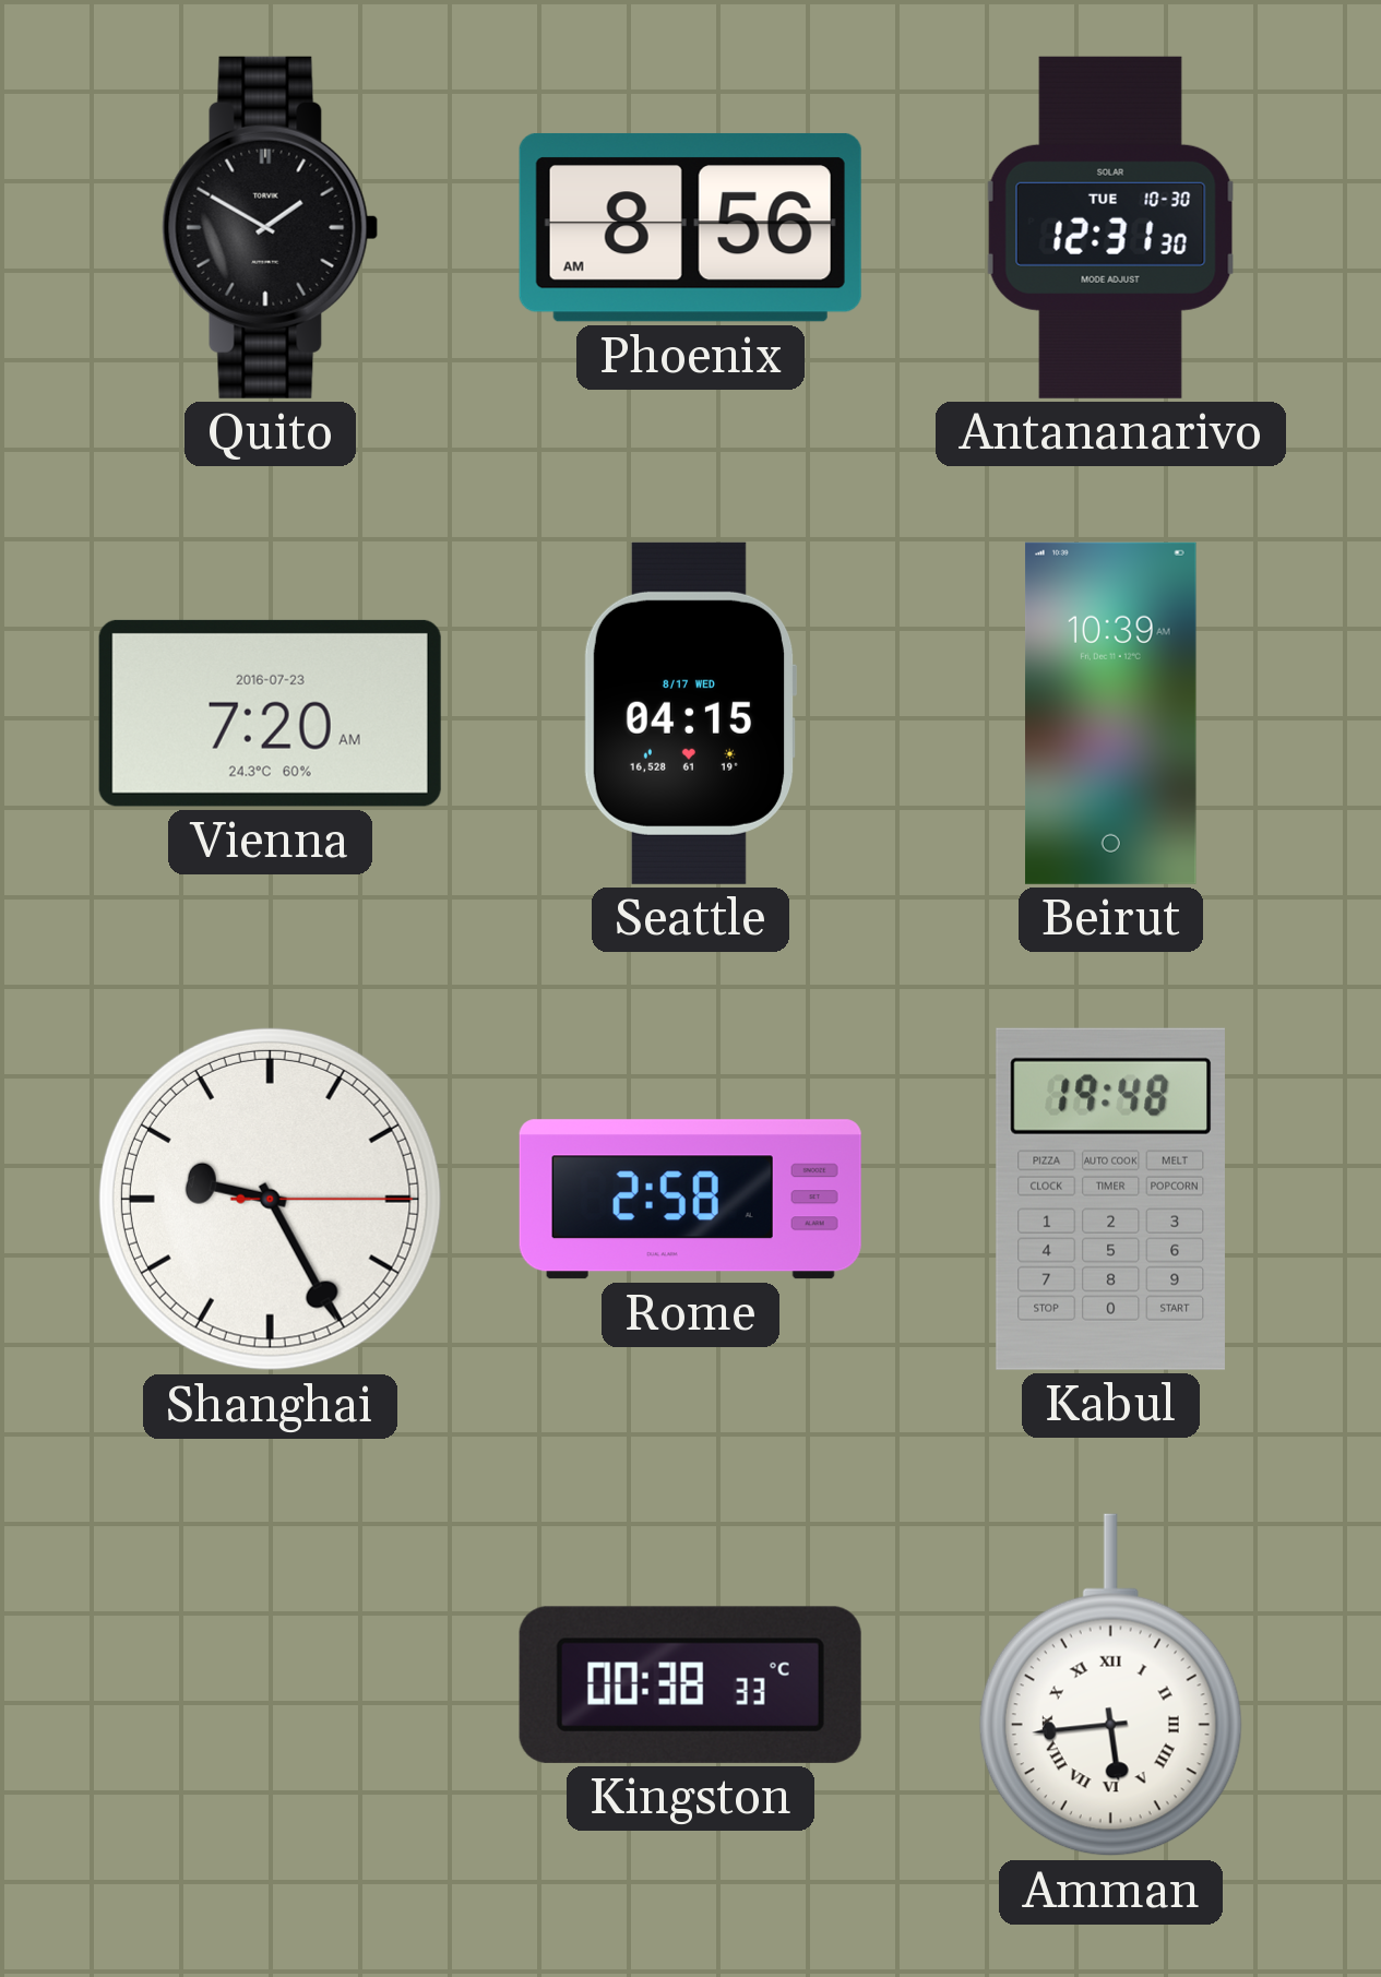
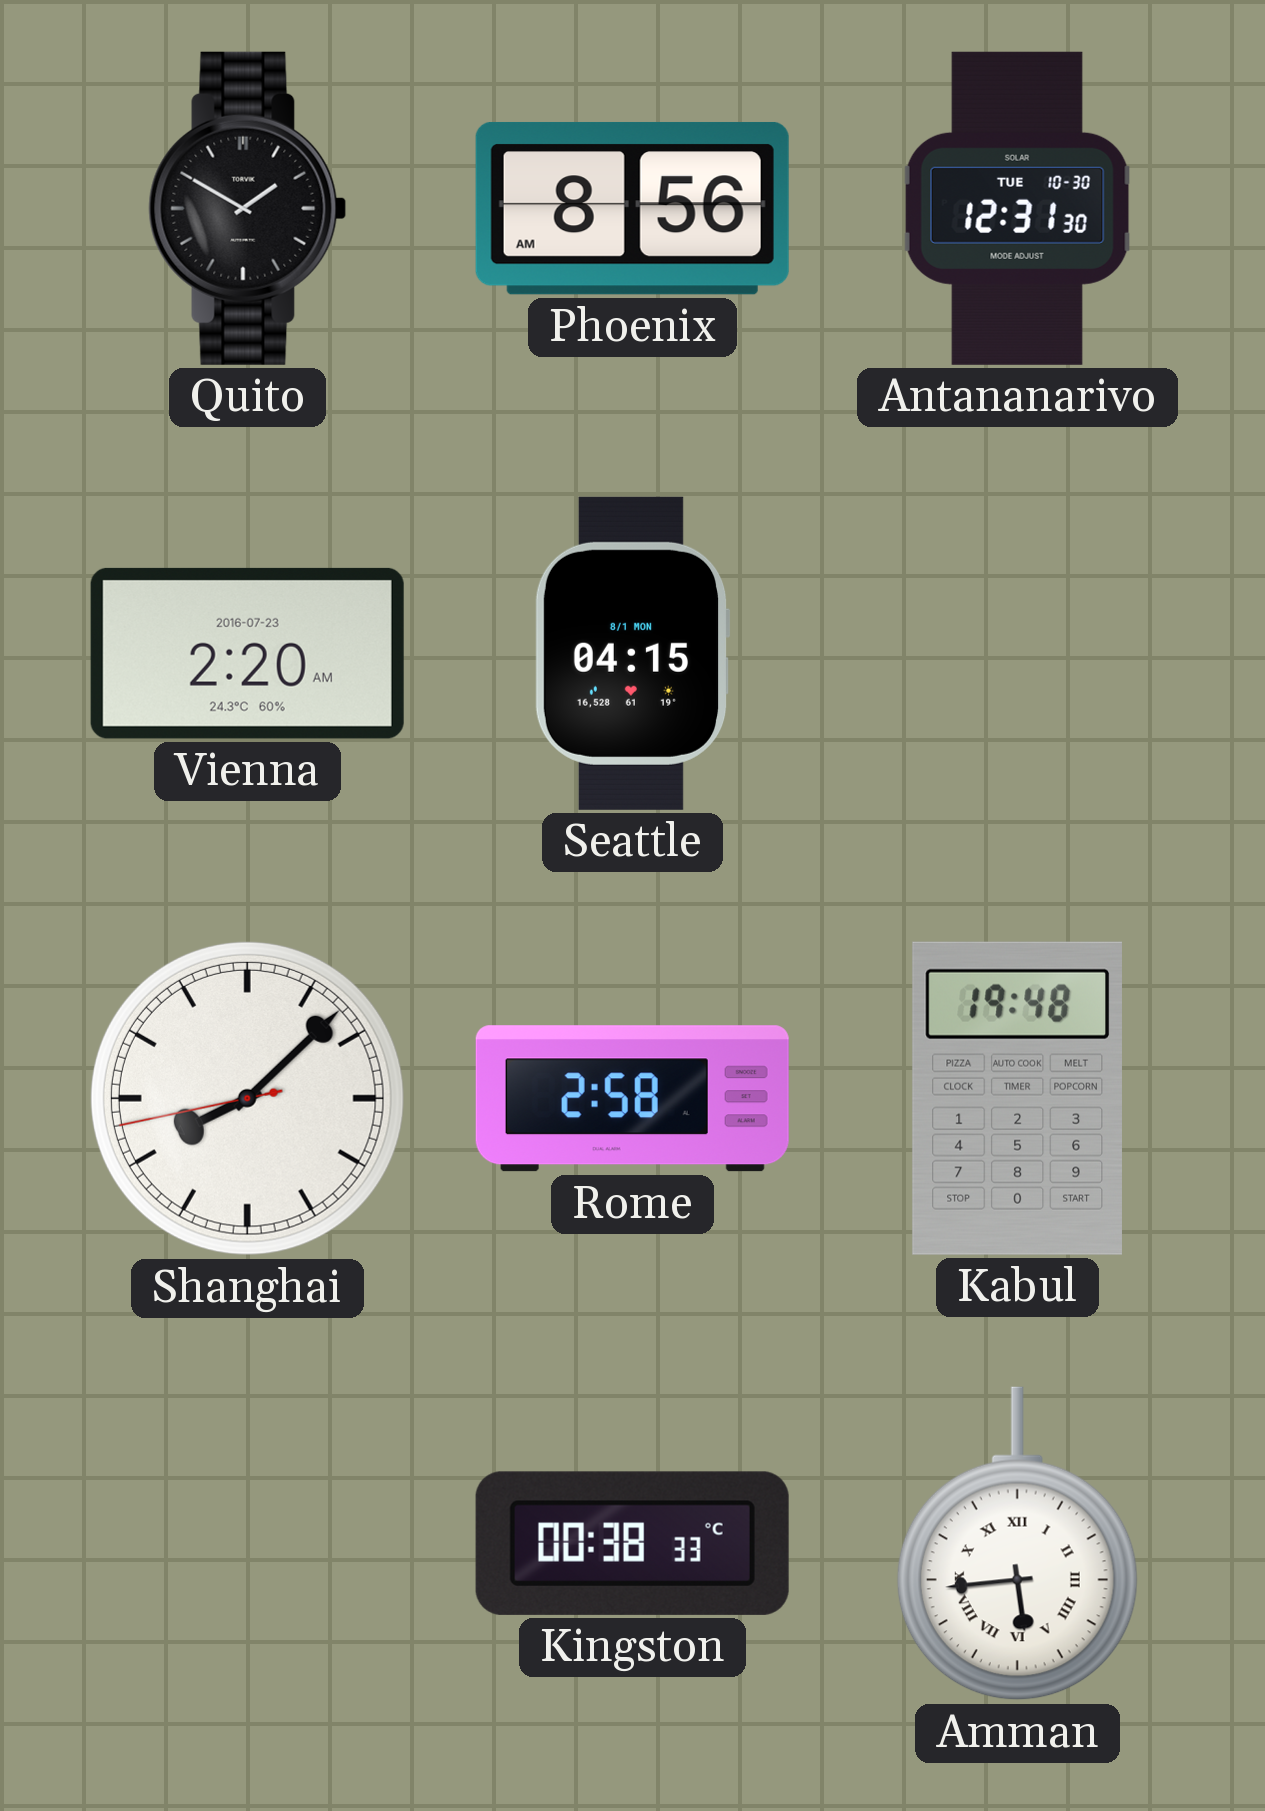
Vienna: 7:20 -> 2:20 (247, 653)
Seattle date: 8/17 WED -> 8/1 MON (632, 653)
Beirut: 10:39 -> none (1111, 713)
Shanghai: 9:25 -> 8:07 (247, 1098)
